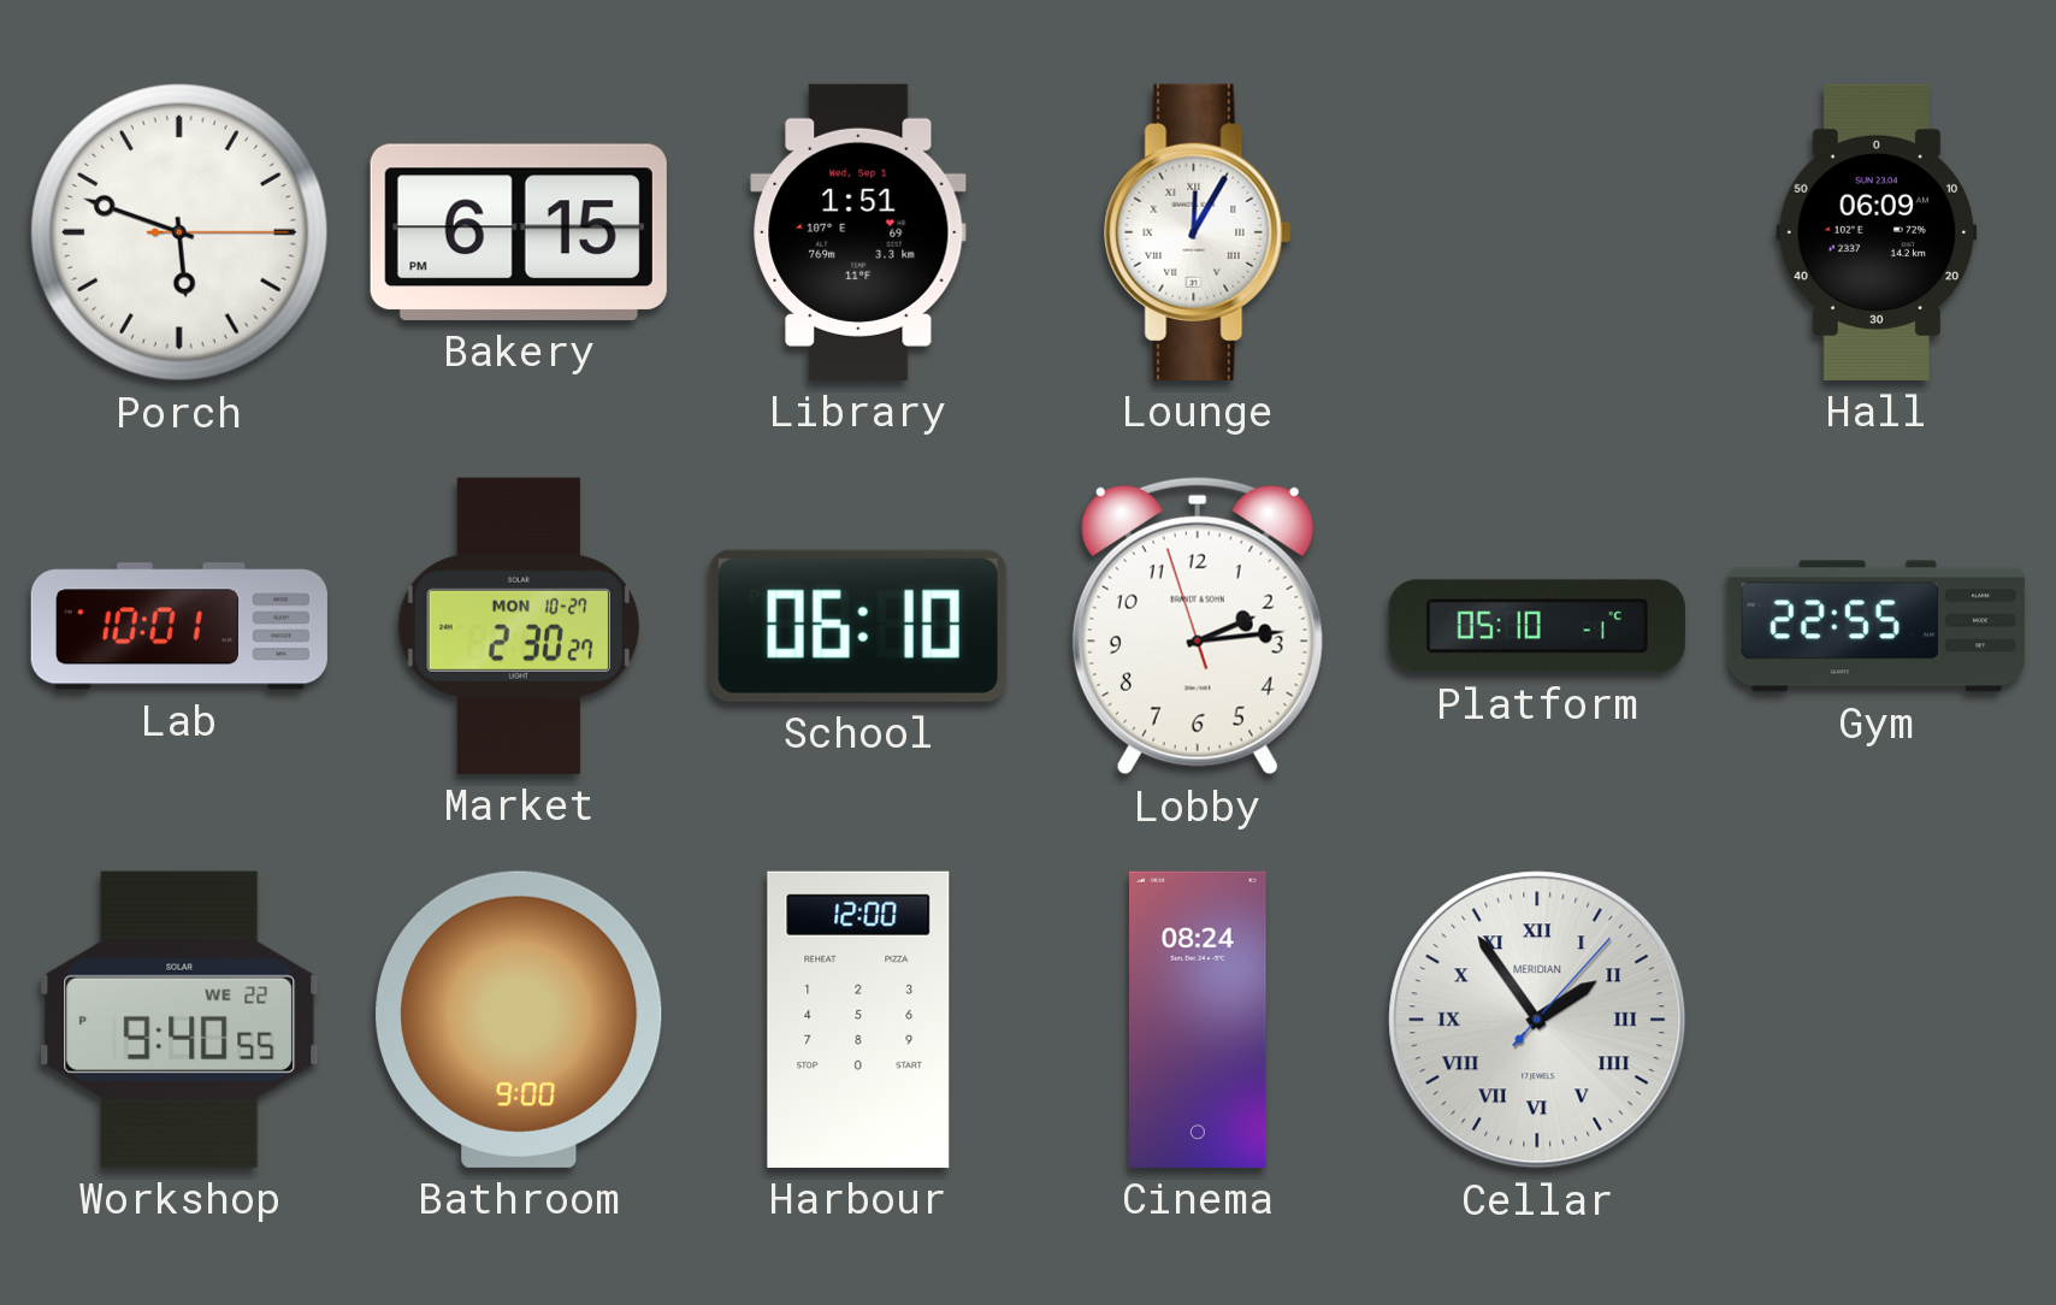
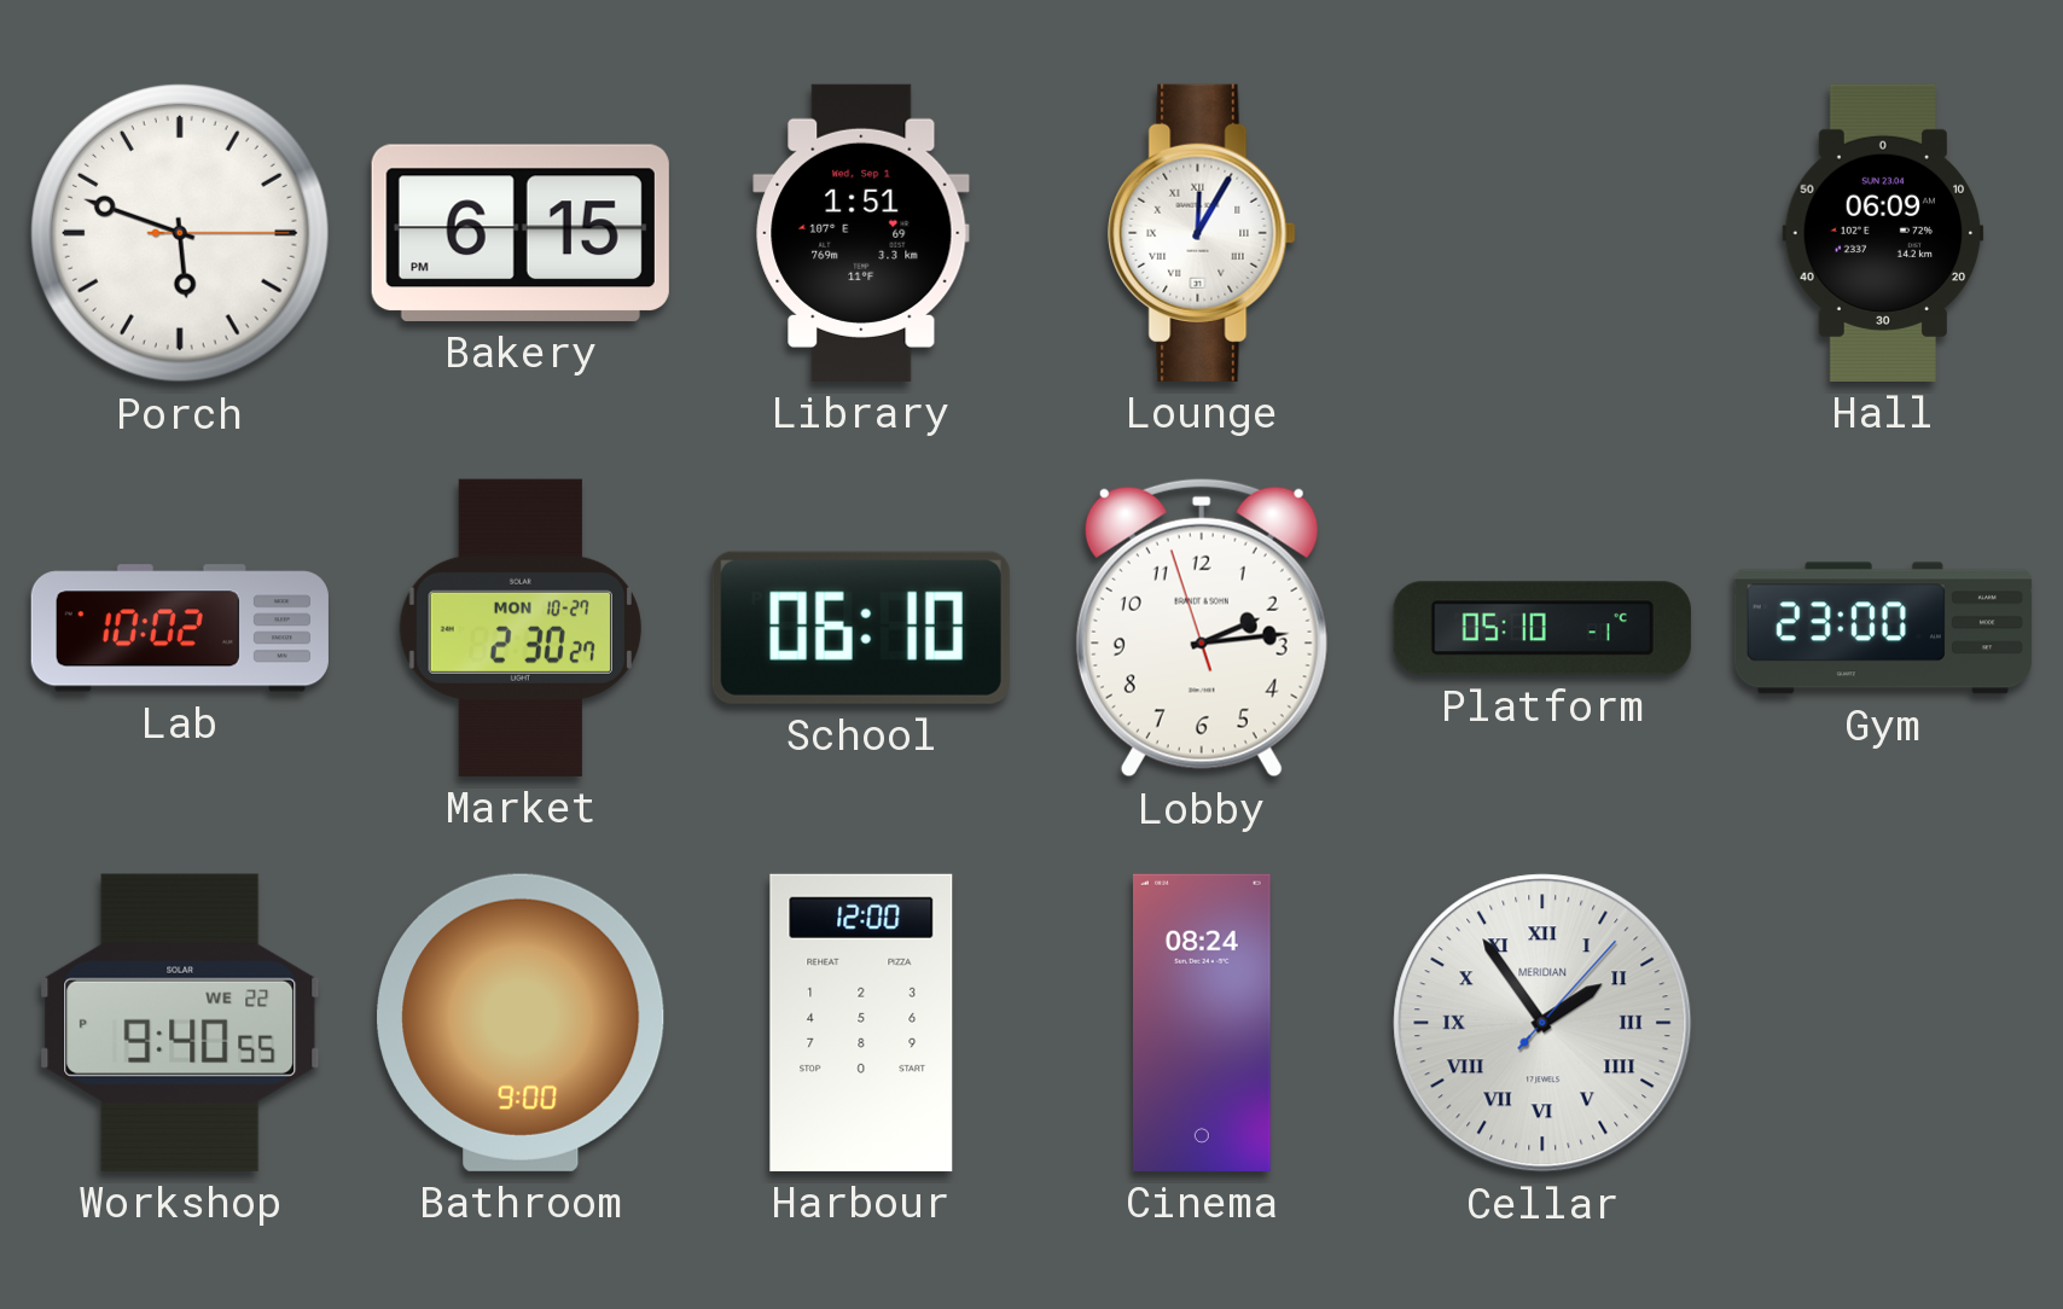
Lab: 10:01 -> 10:02 (180, 628)
Gym: 22:55 -> 23:00 (1883, 628)
